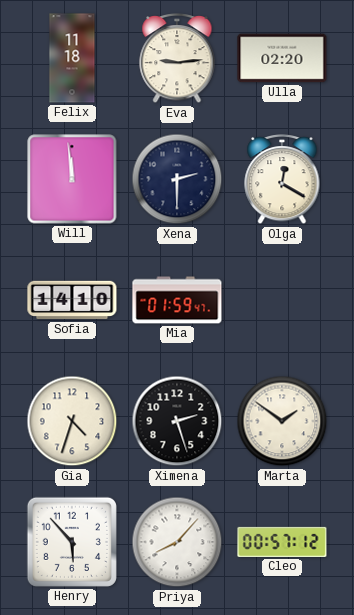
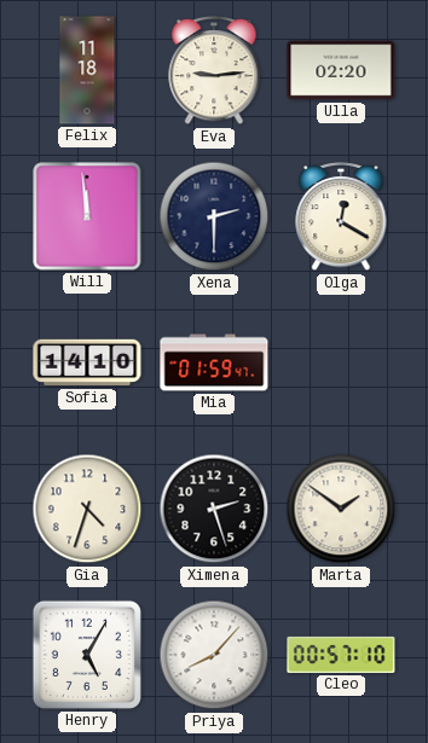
Henry: 5:53 -> 5:05 (87, 655)
Cleo: 00:57:12 -> 00:57:10 (341, 655)
